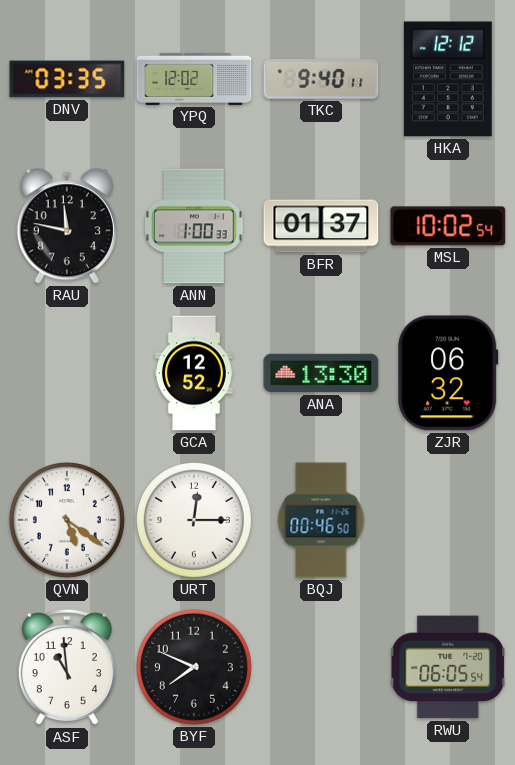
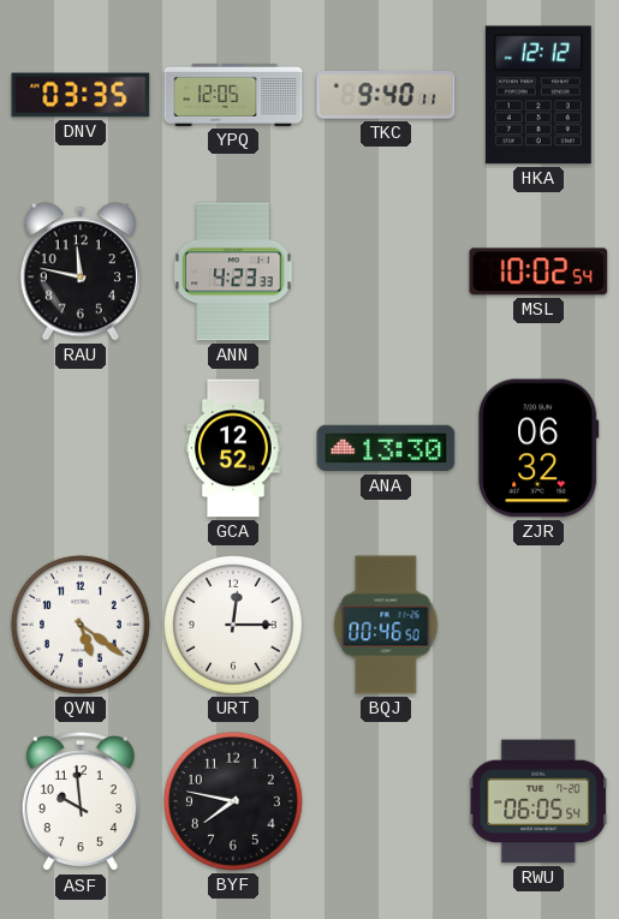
YPQ: 12:02 -> 12:05 (233, 95)
ANN: 1:00 -> 4:23 (233, 271)
BFR: 01:37 -> none (321, 226)
ASF: 10:59 -> 9:59 (81, 801)
BYF: 7:49 -> 7:47 (233, 801)
